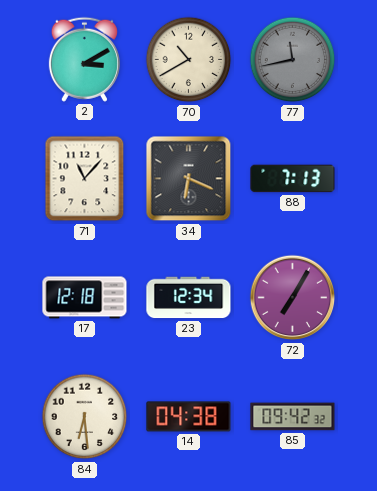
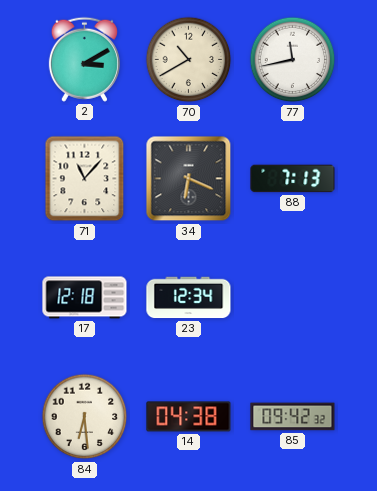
77 dial: grey -> white (293, 60)
72: 7:05 -> none (293, 298)
